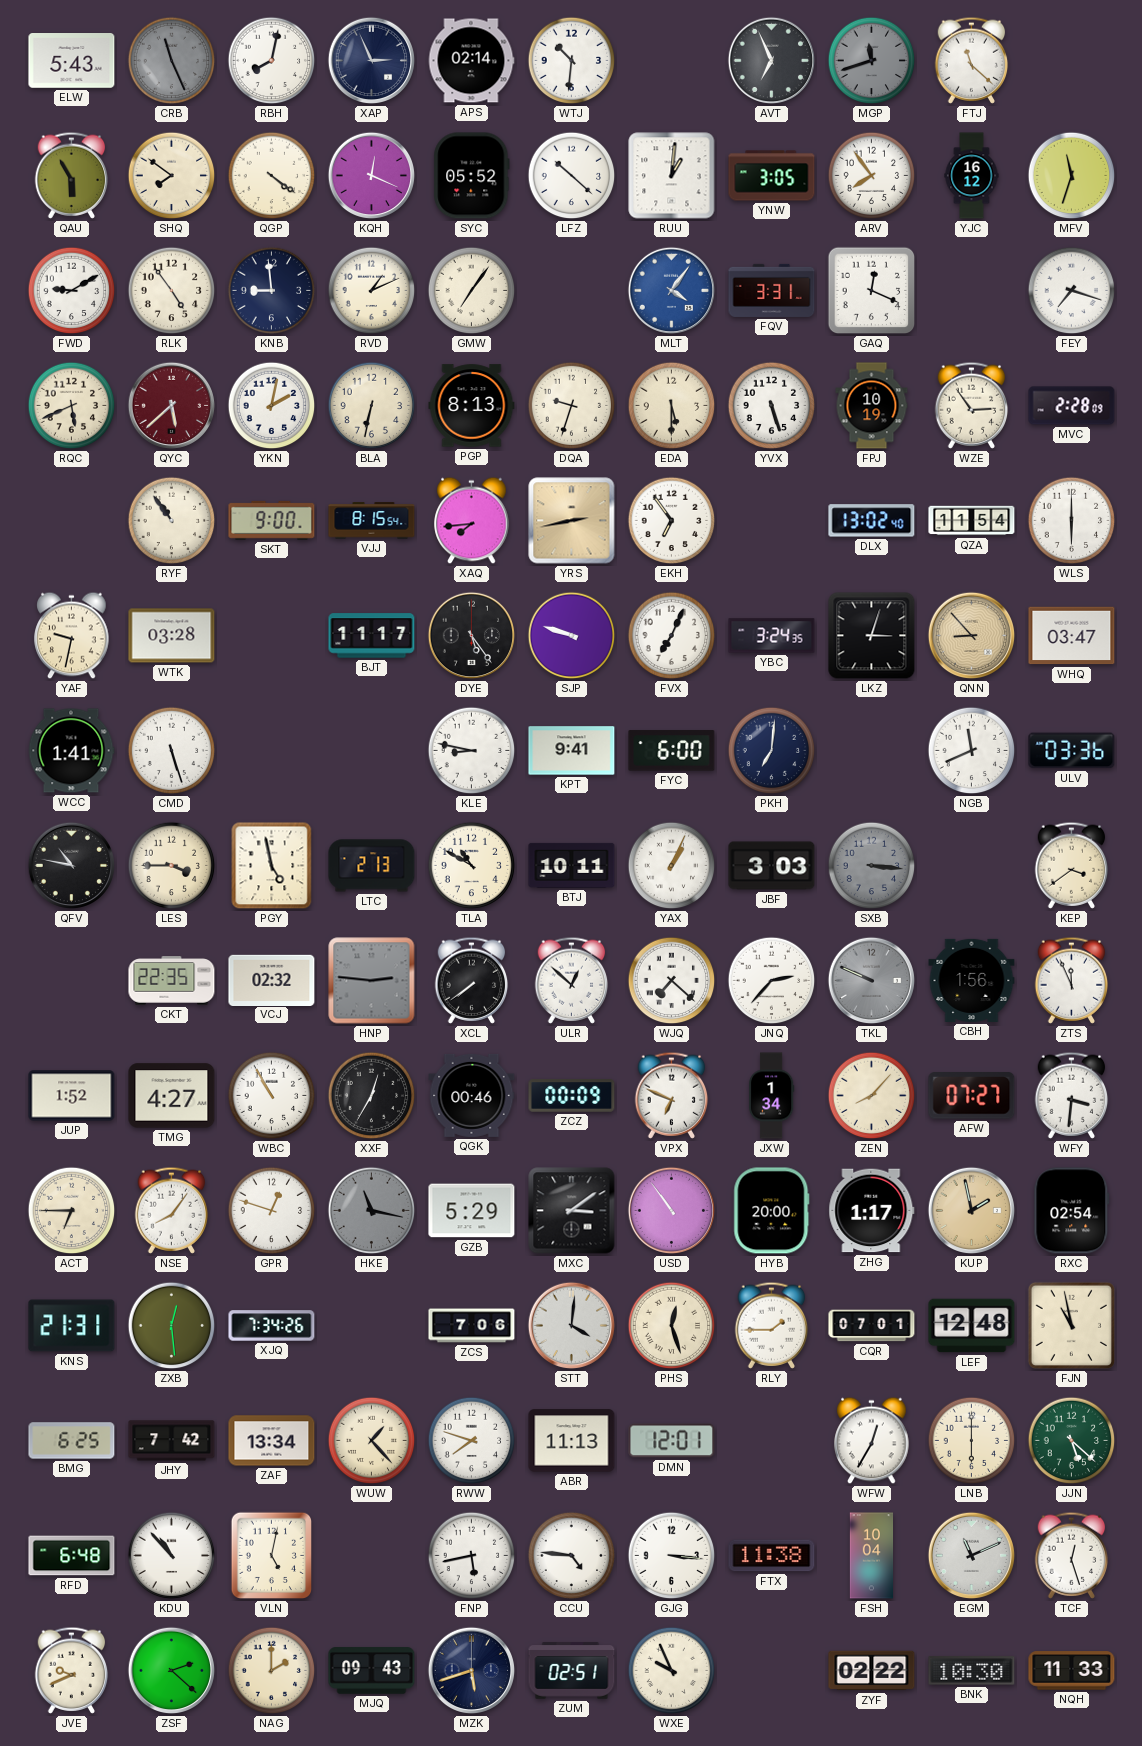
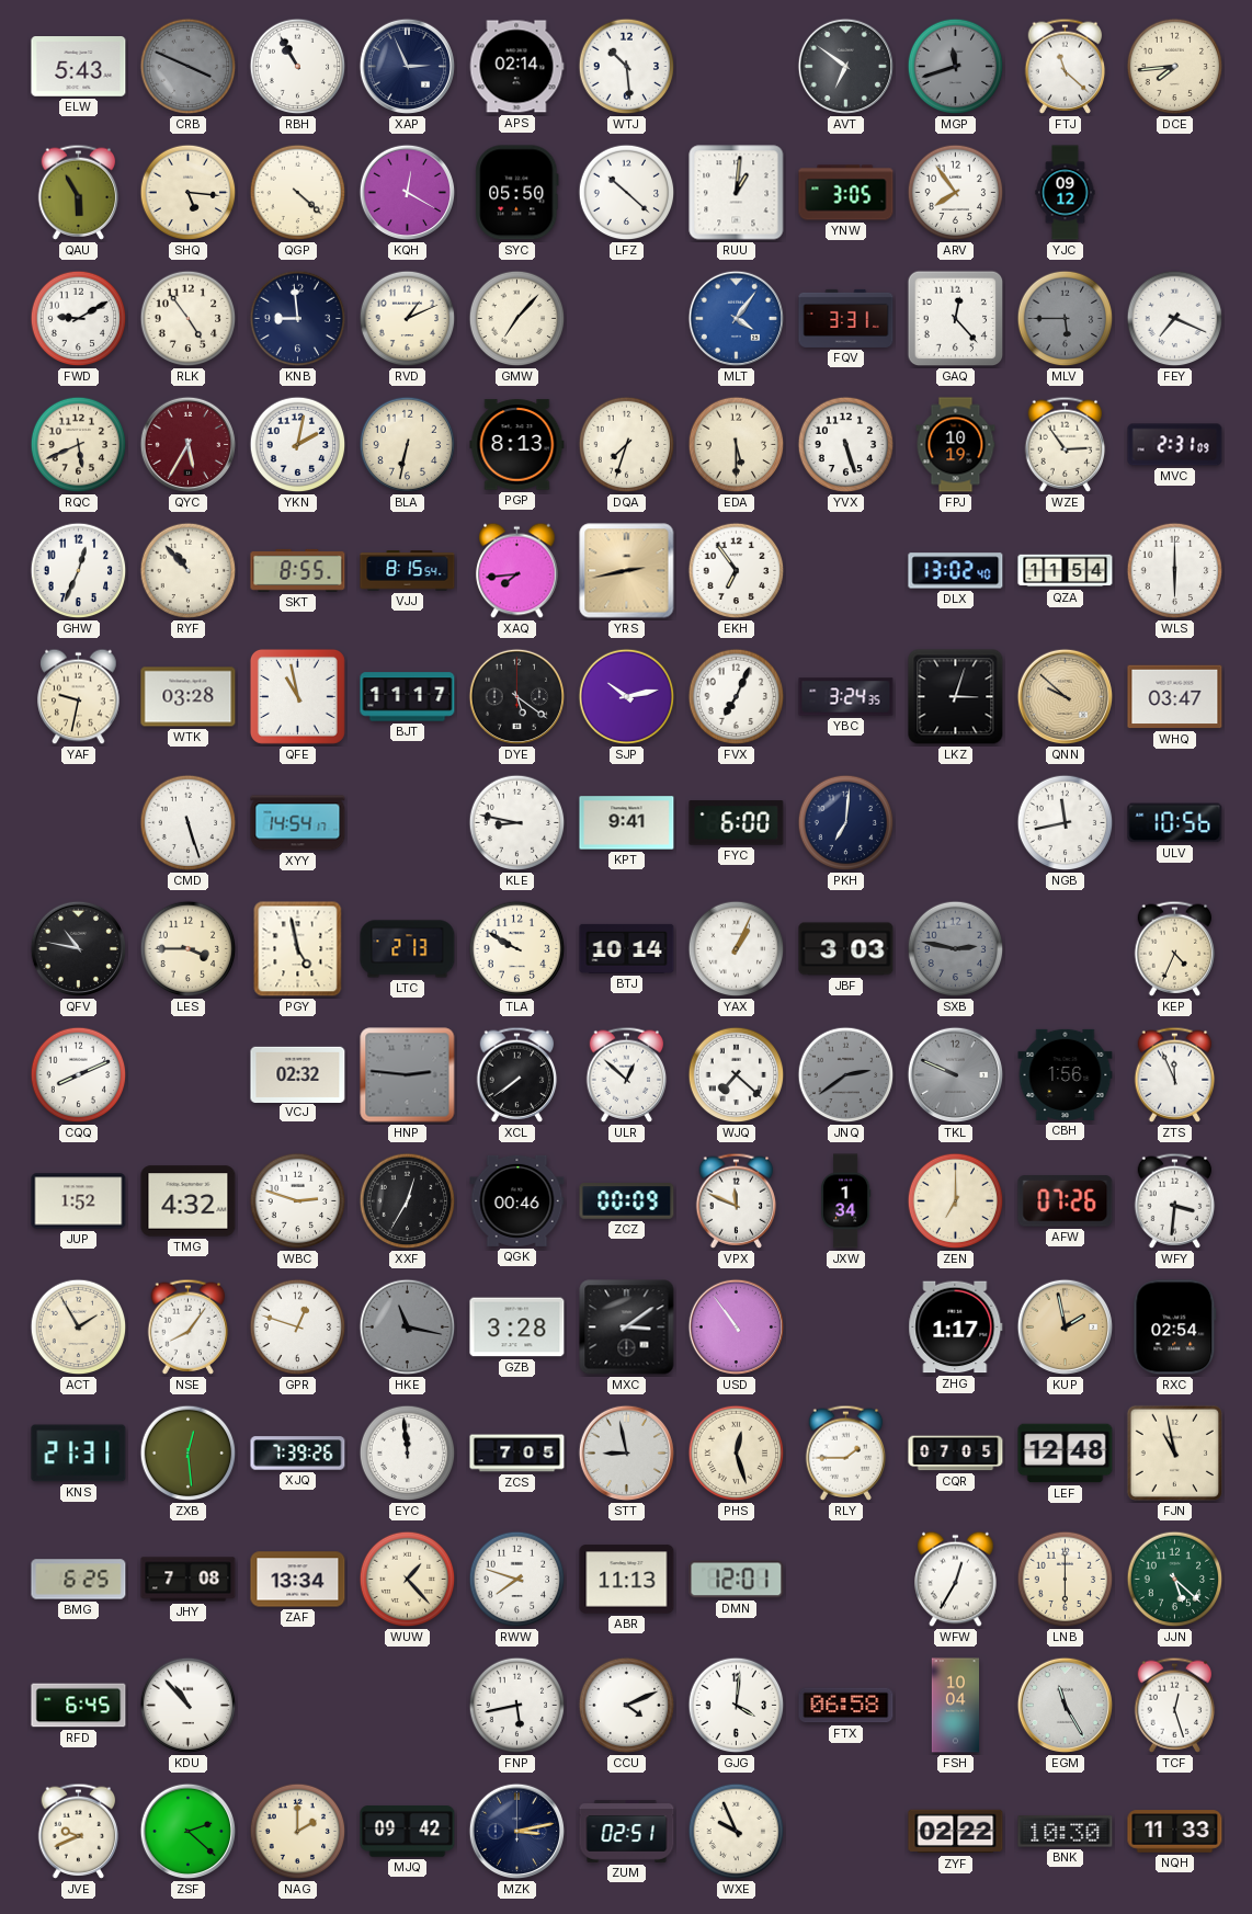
CRB: 11:26 -> 3:49 (189, 67)
RBH: 8:02 -> 10:55 (298, 67)
WTJ: 10:31 -> 10:29 (627, 67)
AVT: 6:56 -> 6:51 (846, 67)
DCE: none -> 7:44 (1175, 67)
SHQ: 7:51 -> 5:16 (189, 193)
QGP: 4:21 -> 4:22 (298, 193)
KQH: 12:19 -> 12:20 (408, 193)
SYC: 05:52 -> 05:50 (517, 193)
YJC: 16:12 -> 09:12 (1066, 193)
MFV: 11:33 -> none (1072, 176)
GMW: 7:06 -> 7:07 (517, 319)
GAQ: 12:19 -> 12:23 (956, 319)
MLV: none -> 5:45 (1066, 319)
FEY: 7:18 -> 7:19 (1175, 319)
QYC: 5:38 -> 5:35 (189, 445)
DQA: 9:33 -> 7:33 (627, 445)
MVC: 2:28 -> 2:31 (1175, 445)
GHW: none -> 12:34 (79, 571)
RYF: 10:54 -> 10:53 (189, 571)
SKT: 9:00 -> 8:55 (298, 570)
QFE: none -> 10:58 (297, 696)
DYE: 5:24 -> 5:21 (517, 697)
SJP: 9:48 -> 10:13 (627, 697)
QNN: 8:53 -> 9:52 (1066, 697)
WCC: 1:41 -> none (71, 751)
XYY: none -> 14:54 (298, 823)
NGB: 11:41 -> 11:43 (1066, 823)
ULV: 03:36 -> 10:56 (1175, 823)
TLA: 10:50 -> 9:50 (517, 949)
BTJ: 10:11 -> 10:14 (627, 948)
SXB: 3:16 -> 2:47 (956, 949)
KEP: 3:39 -> 4:34 (1175, 948)
CQQ: none -> 8:11 (79, 1075)
CKT: 22:35 -> none (172, 981)
JNQ: 2:37 -> 2:39 (846, 1075)
JNQ dial: white -> grey (846, 1075)
TMG: 4:27 -> 4:32 (189, 1201)
WBC: 10:55 -> 2:48 (298, 1201)
VPX: 6:49 -> 11:49 (737, 1200)
ZEN: 8:07 -> 7:00 (956, 1201)
AFW: 07:27 -> 07:26 (1066, 1201)
ACT: 6:45 -> 1:55 (79, 1328)
GZB: 5:29 -> 3:28 (517, 1328)
HYB: 20:00 -> none (772, 1211)
XJQ: 7:34 -> 7:39 (298, 1454)
EYC: none -> 11:59 (408, 1454)
ZCS: 7:06 -> 7:05 (517, 1454)
STT: 4:01 -> 8:58 (627, 1454)
CQR: 07:01 -> 07:05 (956, 1454)
JHY: 7:42 -> 7:08 (189, 1580)
RFD: 6:48 -> 6:45 (79, 1706)
VLN: 5:02 -> none (271, 1556)
CCU: 4:46 -> 4:11 (627, 1706)
GJG: 3:16 -> 4:01 (737, 1706)
FTX: 11:38 -> 06:58 (846, 1706)
EGM: 11:11 -> 11:25 (1066, 1706)
MJQ: 09:43 -> 09:42 (408, 1832)
MZK: 5:42 -> 3:13 (517, 1832)
